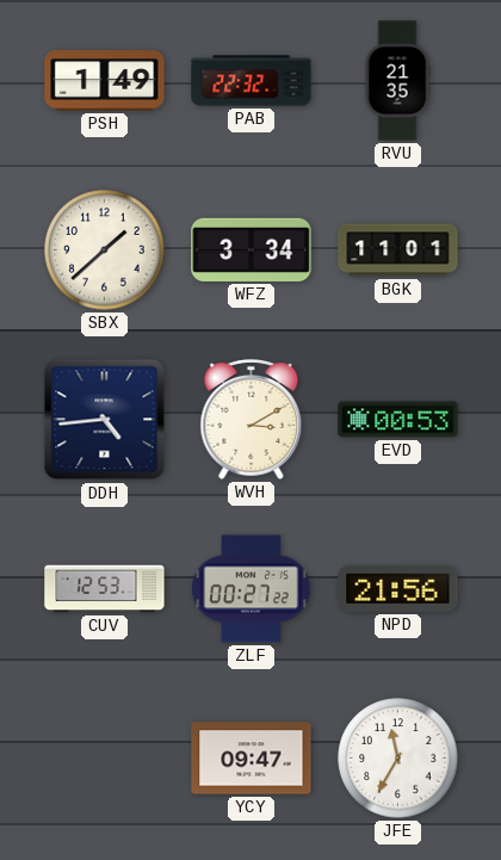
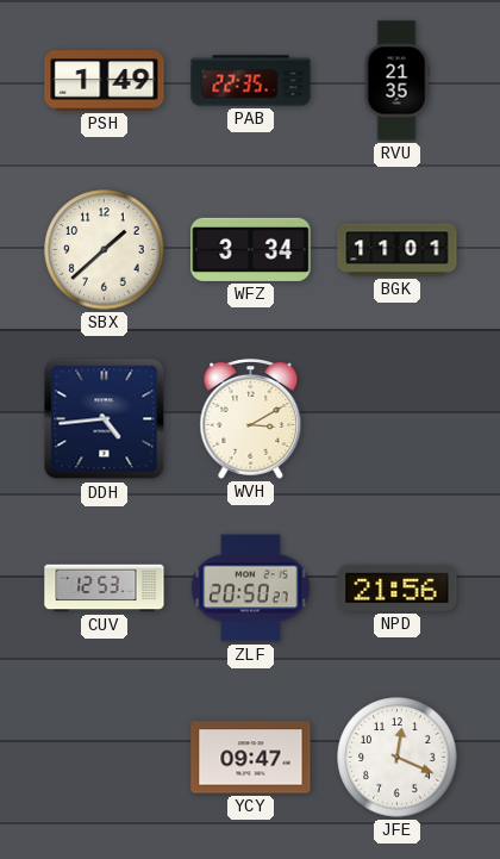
PAB: 22:32 -> 22:35 (251, 81)
EVD: 00:53 -> none (398, 420)
ZLF: 00:27 -> 20:50 (251, 589)
JFE: 11:35 -> 12:19 (398, 758)
